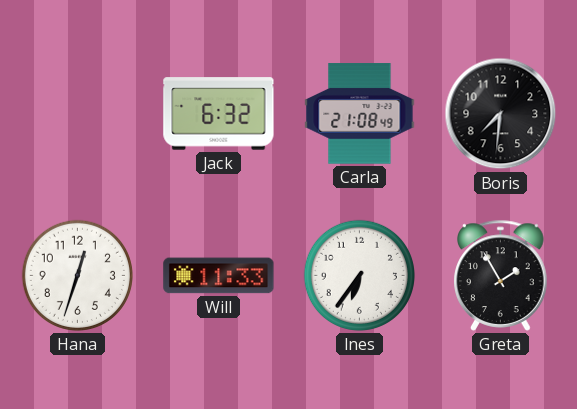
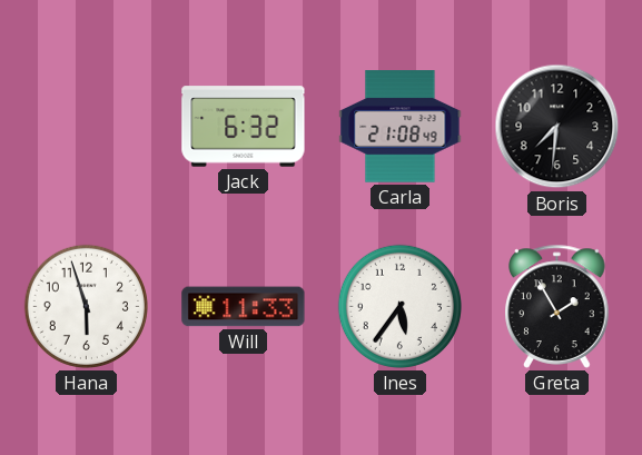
Hana: 12:33 -> 5:57 (86, 306)
Ines: 6:36 -> 5:36 (399, 306)
